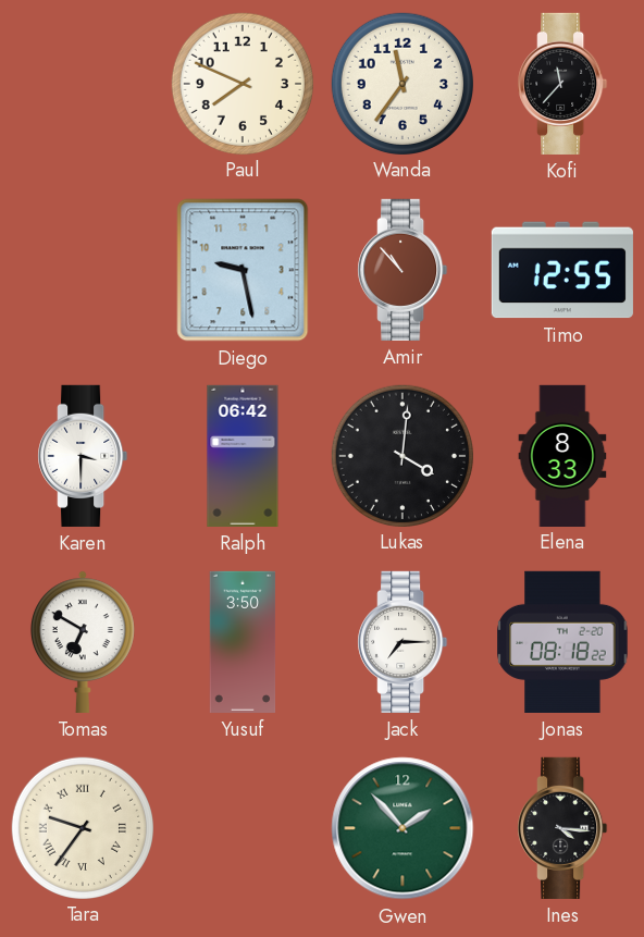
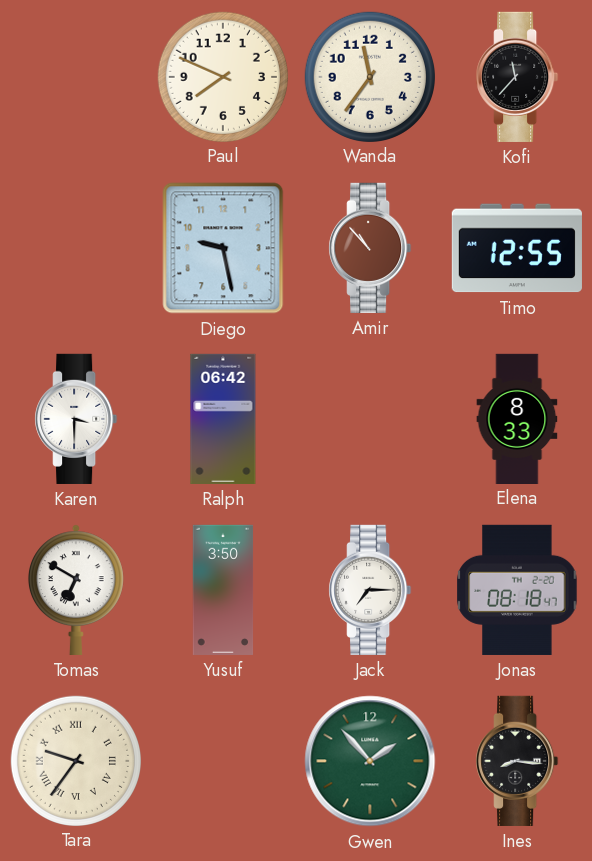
Lukas: 4:01 -> none (401, 455)
Jonas: 08:18:22 -> 08:18:47 (517, 590)
Ines: 4:16 -> 8:16 (517, 761)
